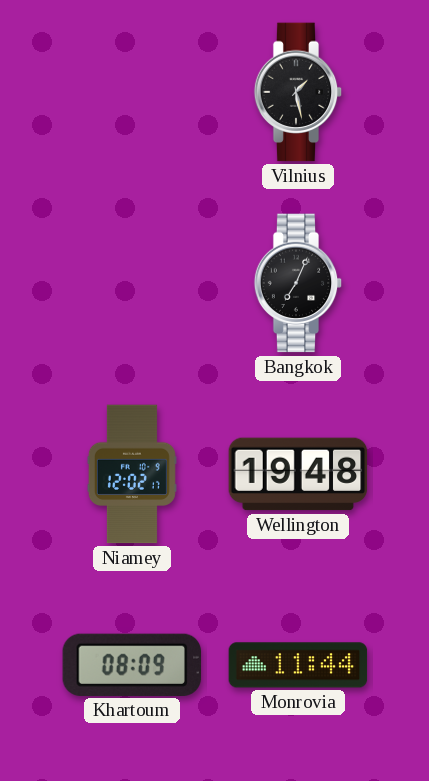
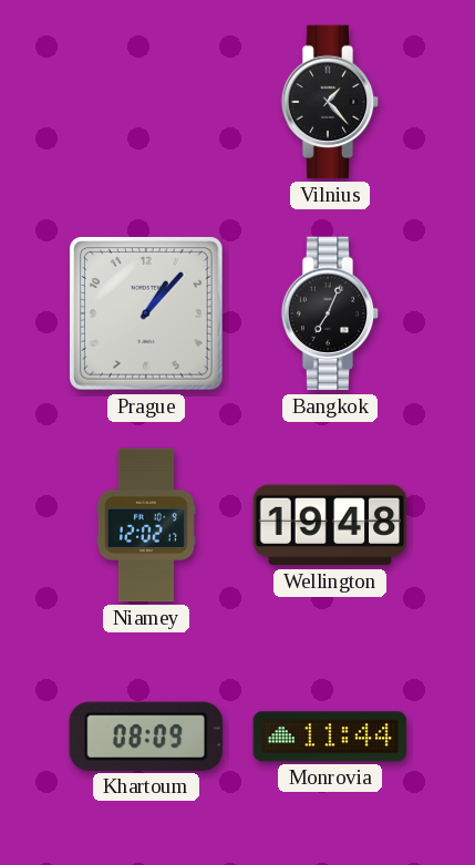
Vilnius: 1:28 -> 1:23 (330, 102)
Prague: none -> 1:07 (147, 315)
